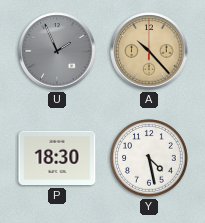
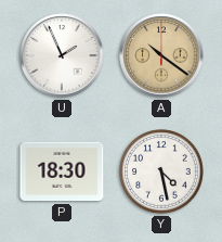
U dial: grey -> white (62, 55)
A: 10:23 -> 10:21 (161, 55)
